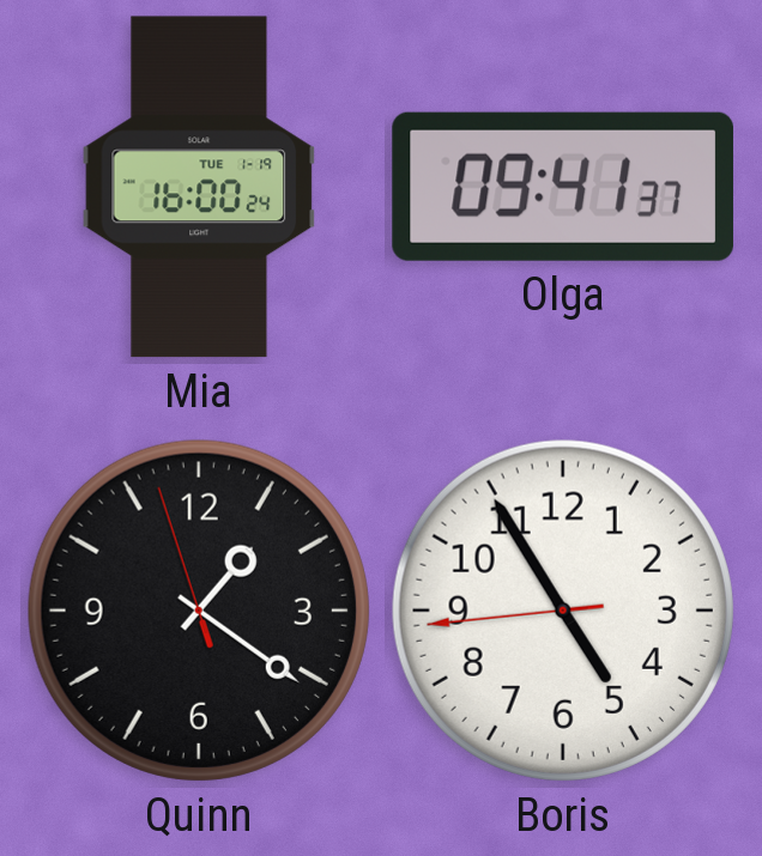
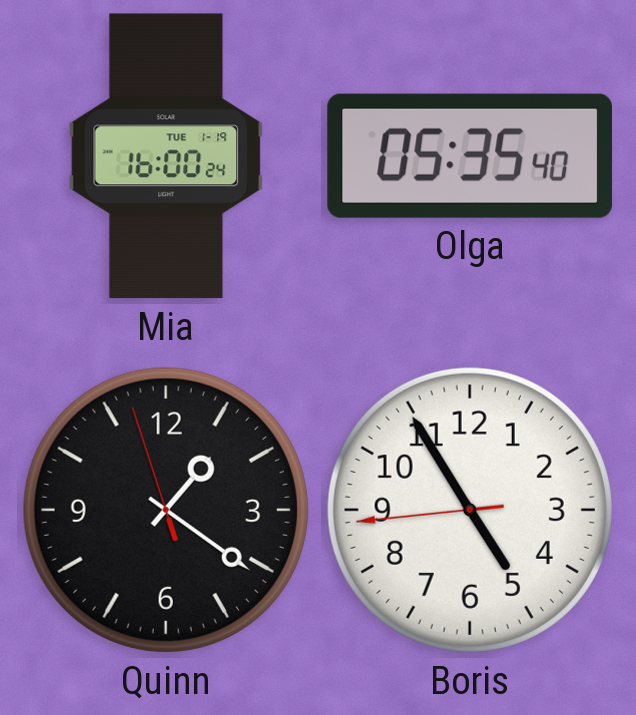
Olga: 09:41 -> 05:35 (470, 156)
